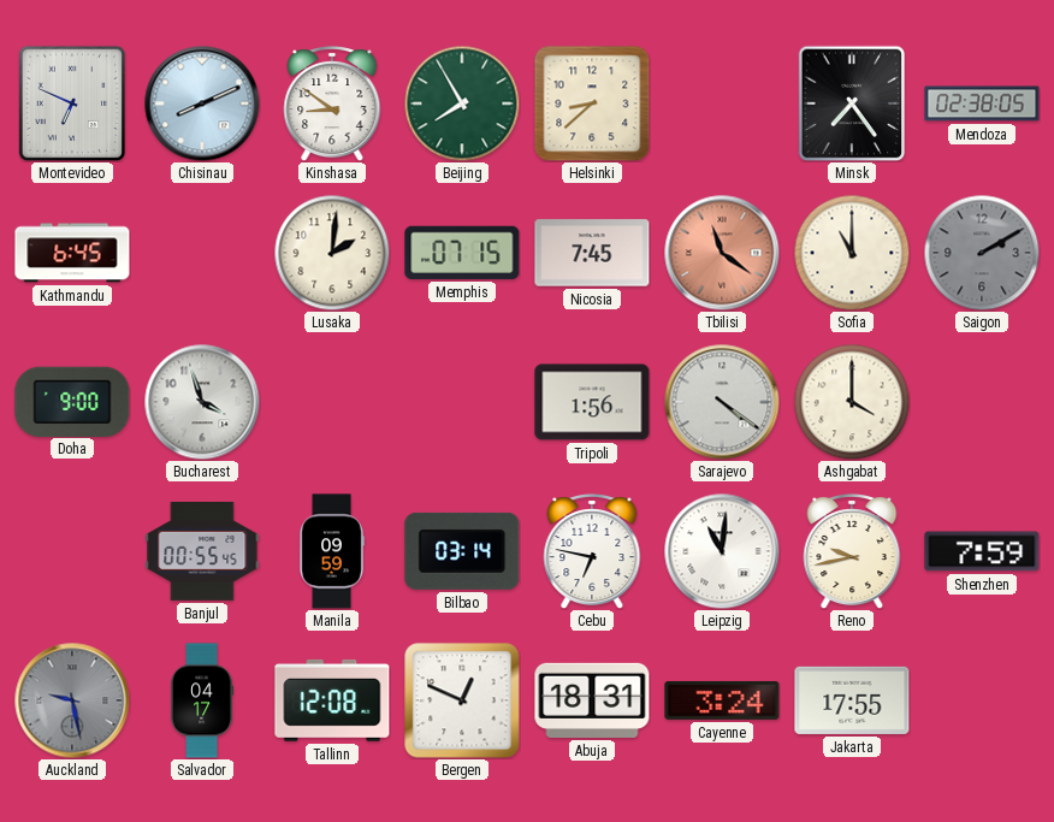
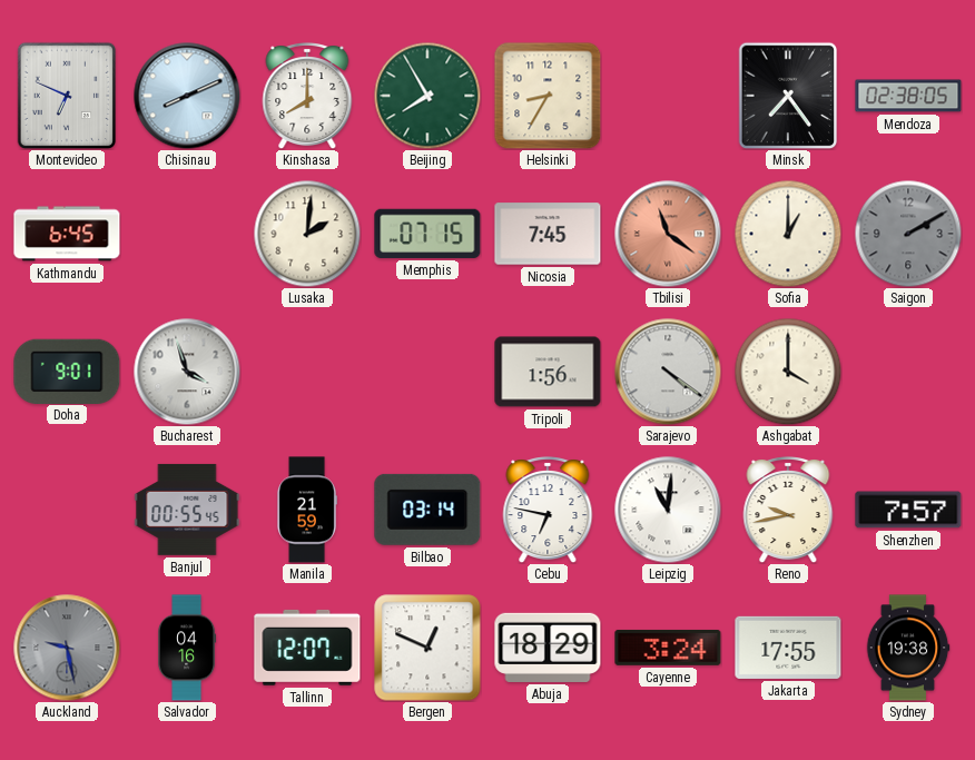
Kinshasa: 8:51 -> 8:00 (307, 97)
Helsinki: 8:38 -> 8:35 (548, 96)
Sofia: 11:00 -> 1:00 (788, 234)
Doha: 9:00 -> 9:01 (67, 371)
Manila: 09:59 -> 21:59 (307, 510)
Shenzhen: 7:59 -> 7:57 (908, 510)
Salvador: 04:17 -> 04:16 (188, 648)
Tallinn: 12:08 -> 12:07 (307, 648)
Abuja: 18:31 -> 18:29 (548, 648)
Sydney: none -> 19:38 (908, 648)
